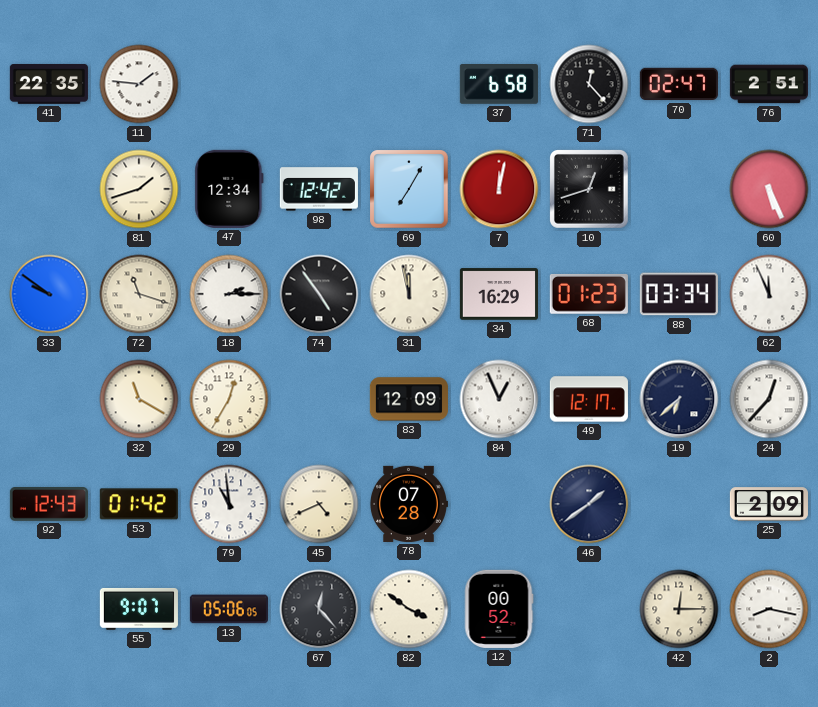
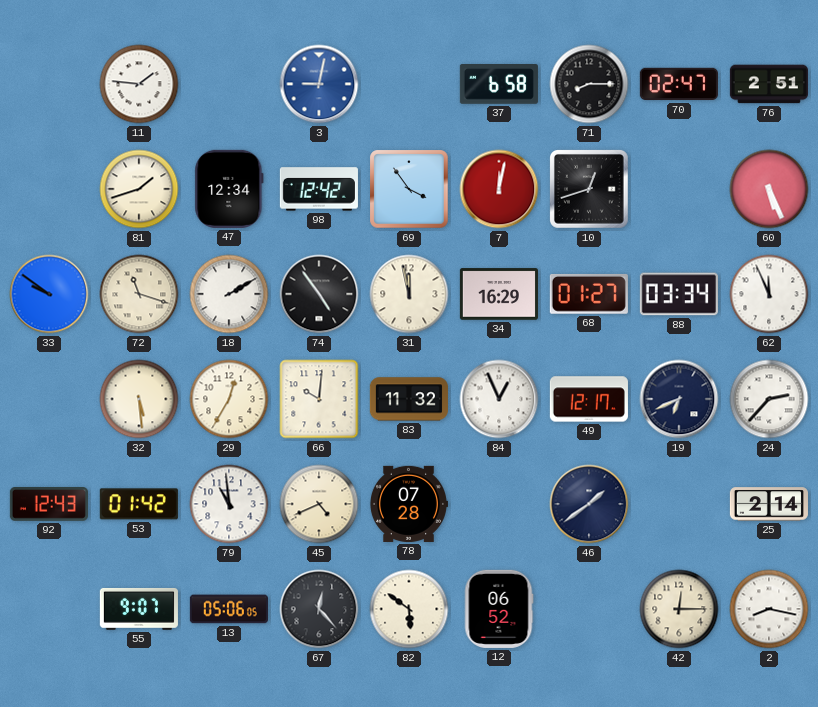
41: 22:35 -> none (49, 84)
3: none -> 9:02 (319, 84)
71: 12:23 -> 8:15 (589, 84)
69: 7:05 -> 3:54 (409, 189)
18: 2:15 -> 2:10 (229, 294)
68: 01:23 -> 01:27 (589, 294)
32: 11:20 -> 5:29 (139, 399)
66: none -> 10:01 (319, 399)
83: 12:09 -> 11:32 (409, 399)
19: 6:38 -> 6:41 (679, 399)
24: 12:37 -> 2:37 (769, 399)
25: 2:09 -> 2:14 (769, 504)
82: 3:51 -> 5:51 (409, 609)
12: 00:52 -> 06:52 (499, 609)
